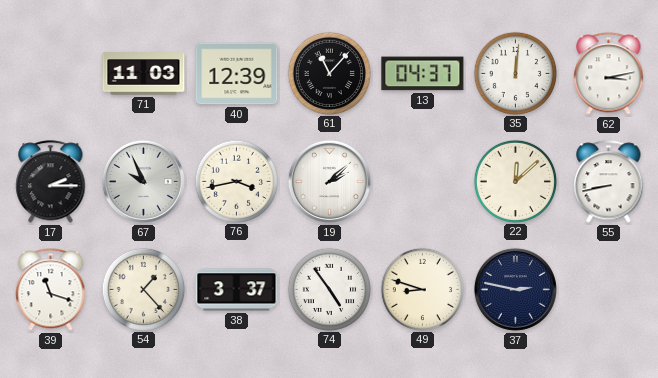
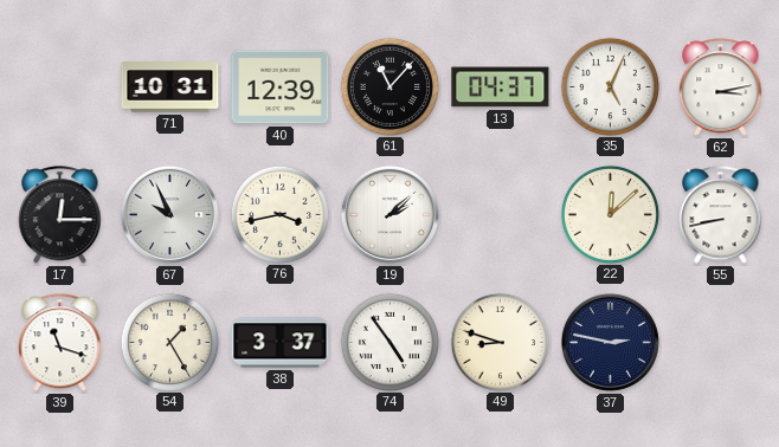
71: 11:03 -> 10:31 (170, 88)
35: 12:01 -> 5:04 (610, 86)
17: 2:15 -> 12:15 (60, 215)
54: 1:23 -> 1:25 (169, 342)
